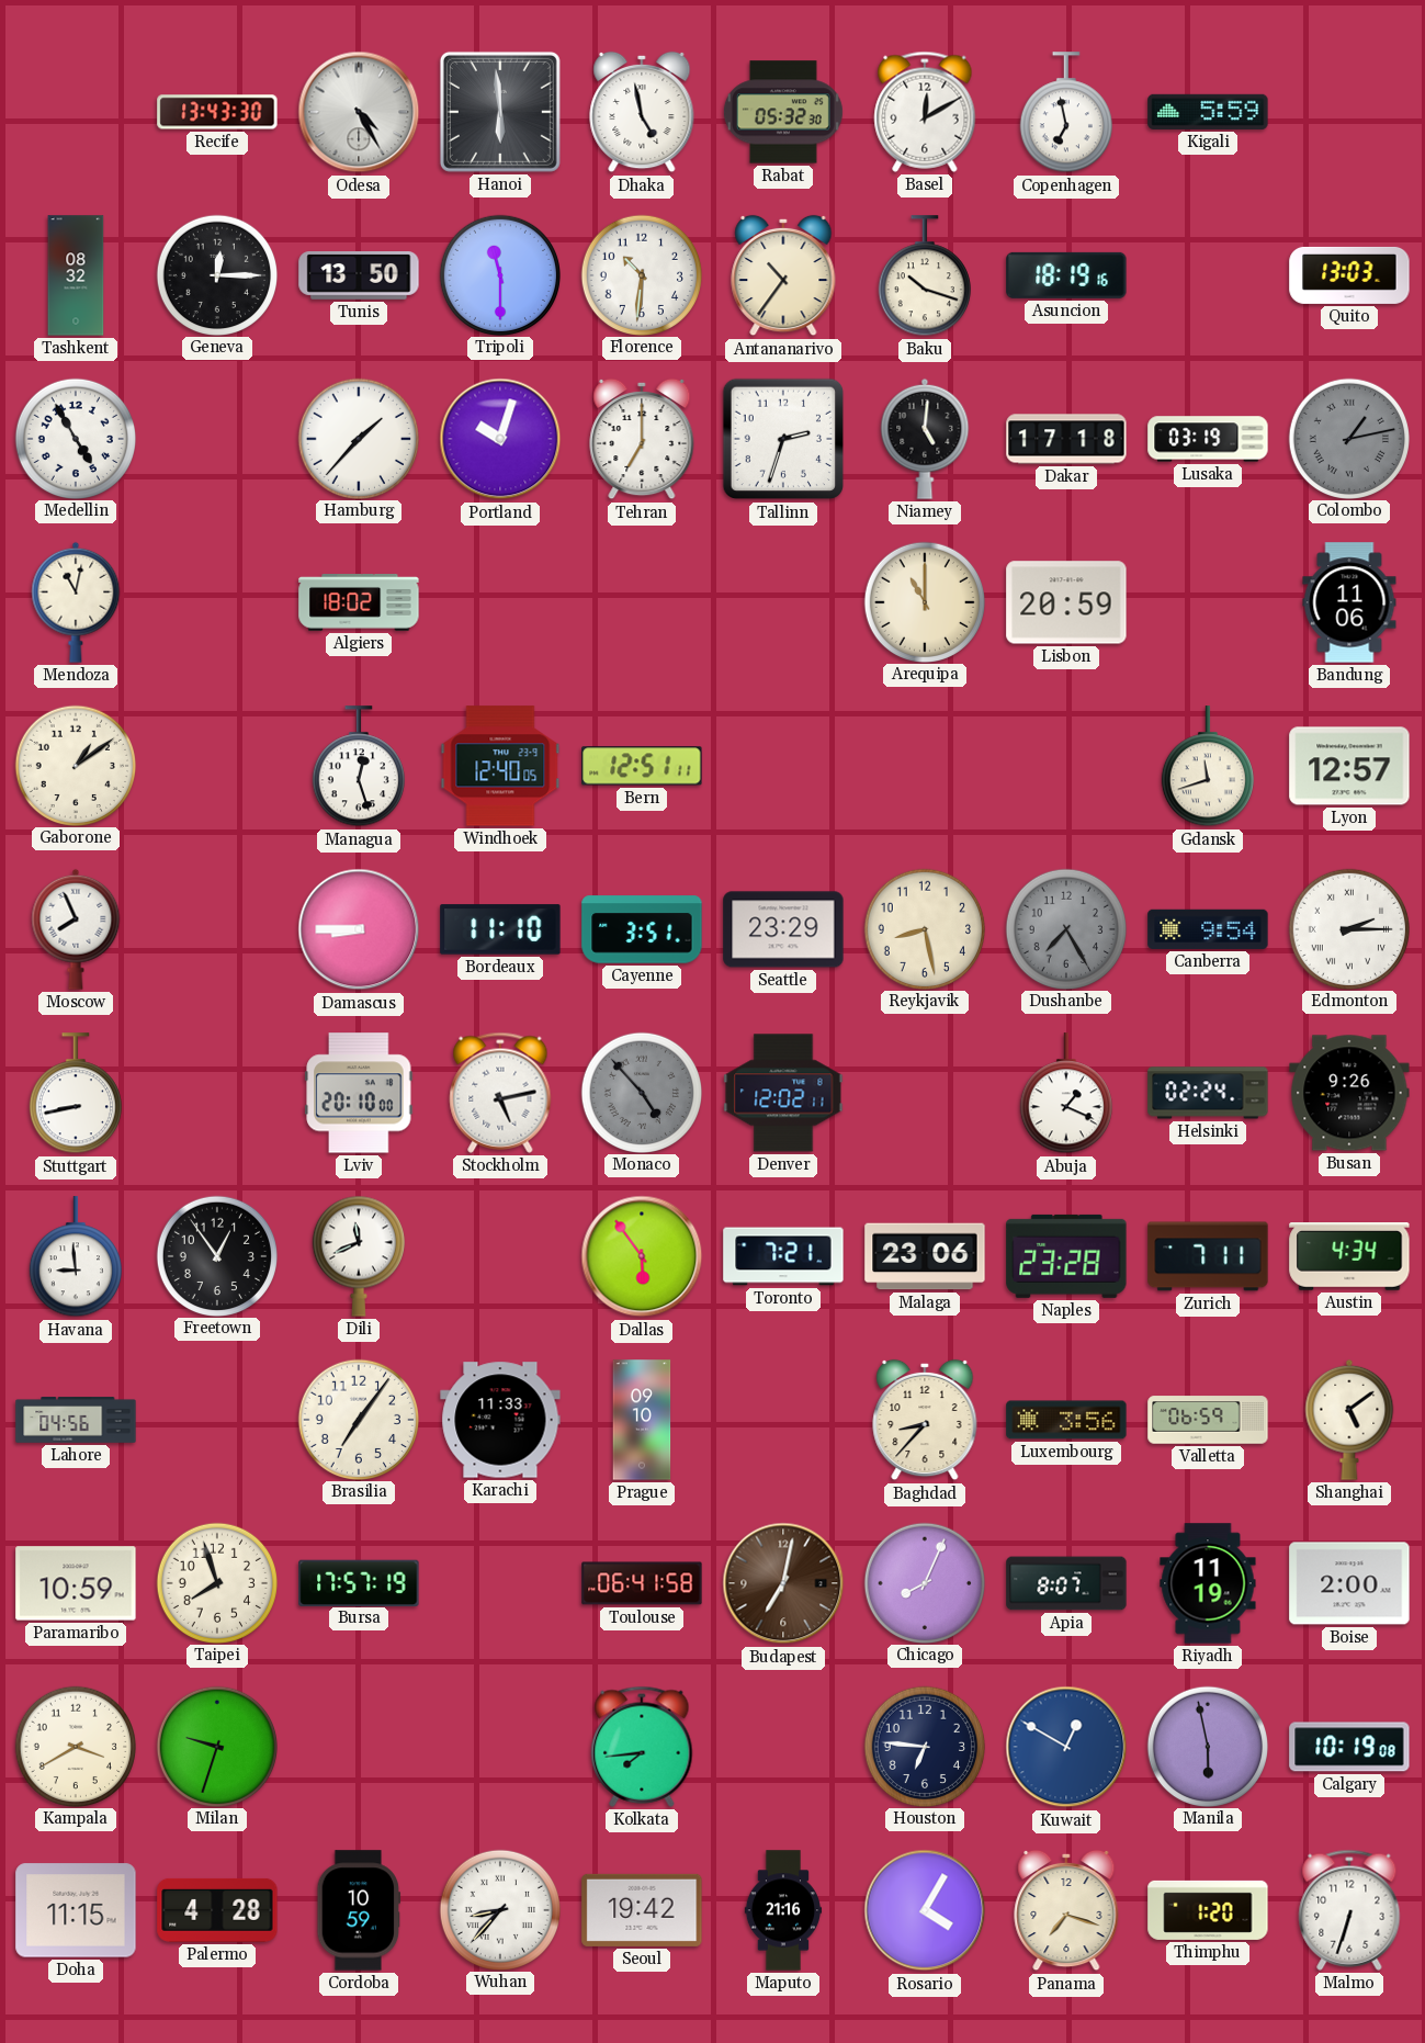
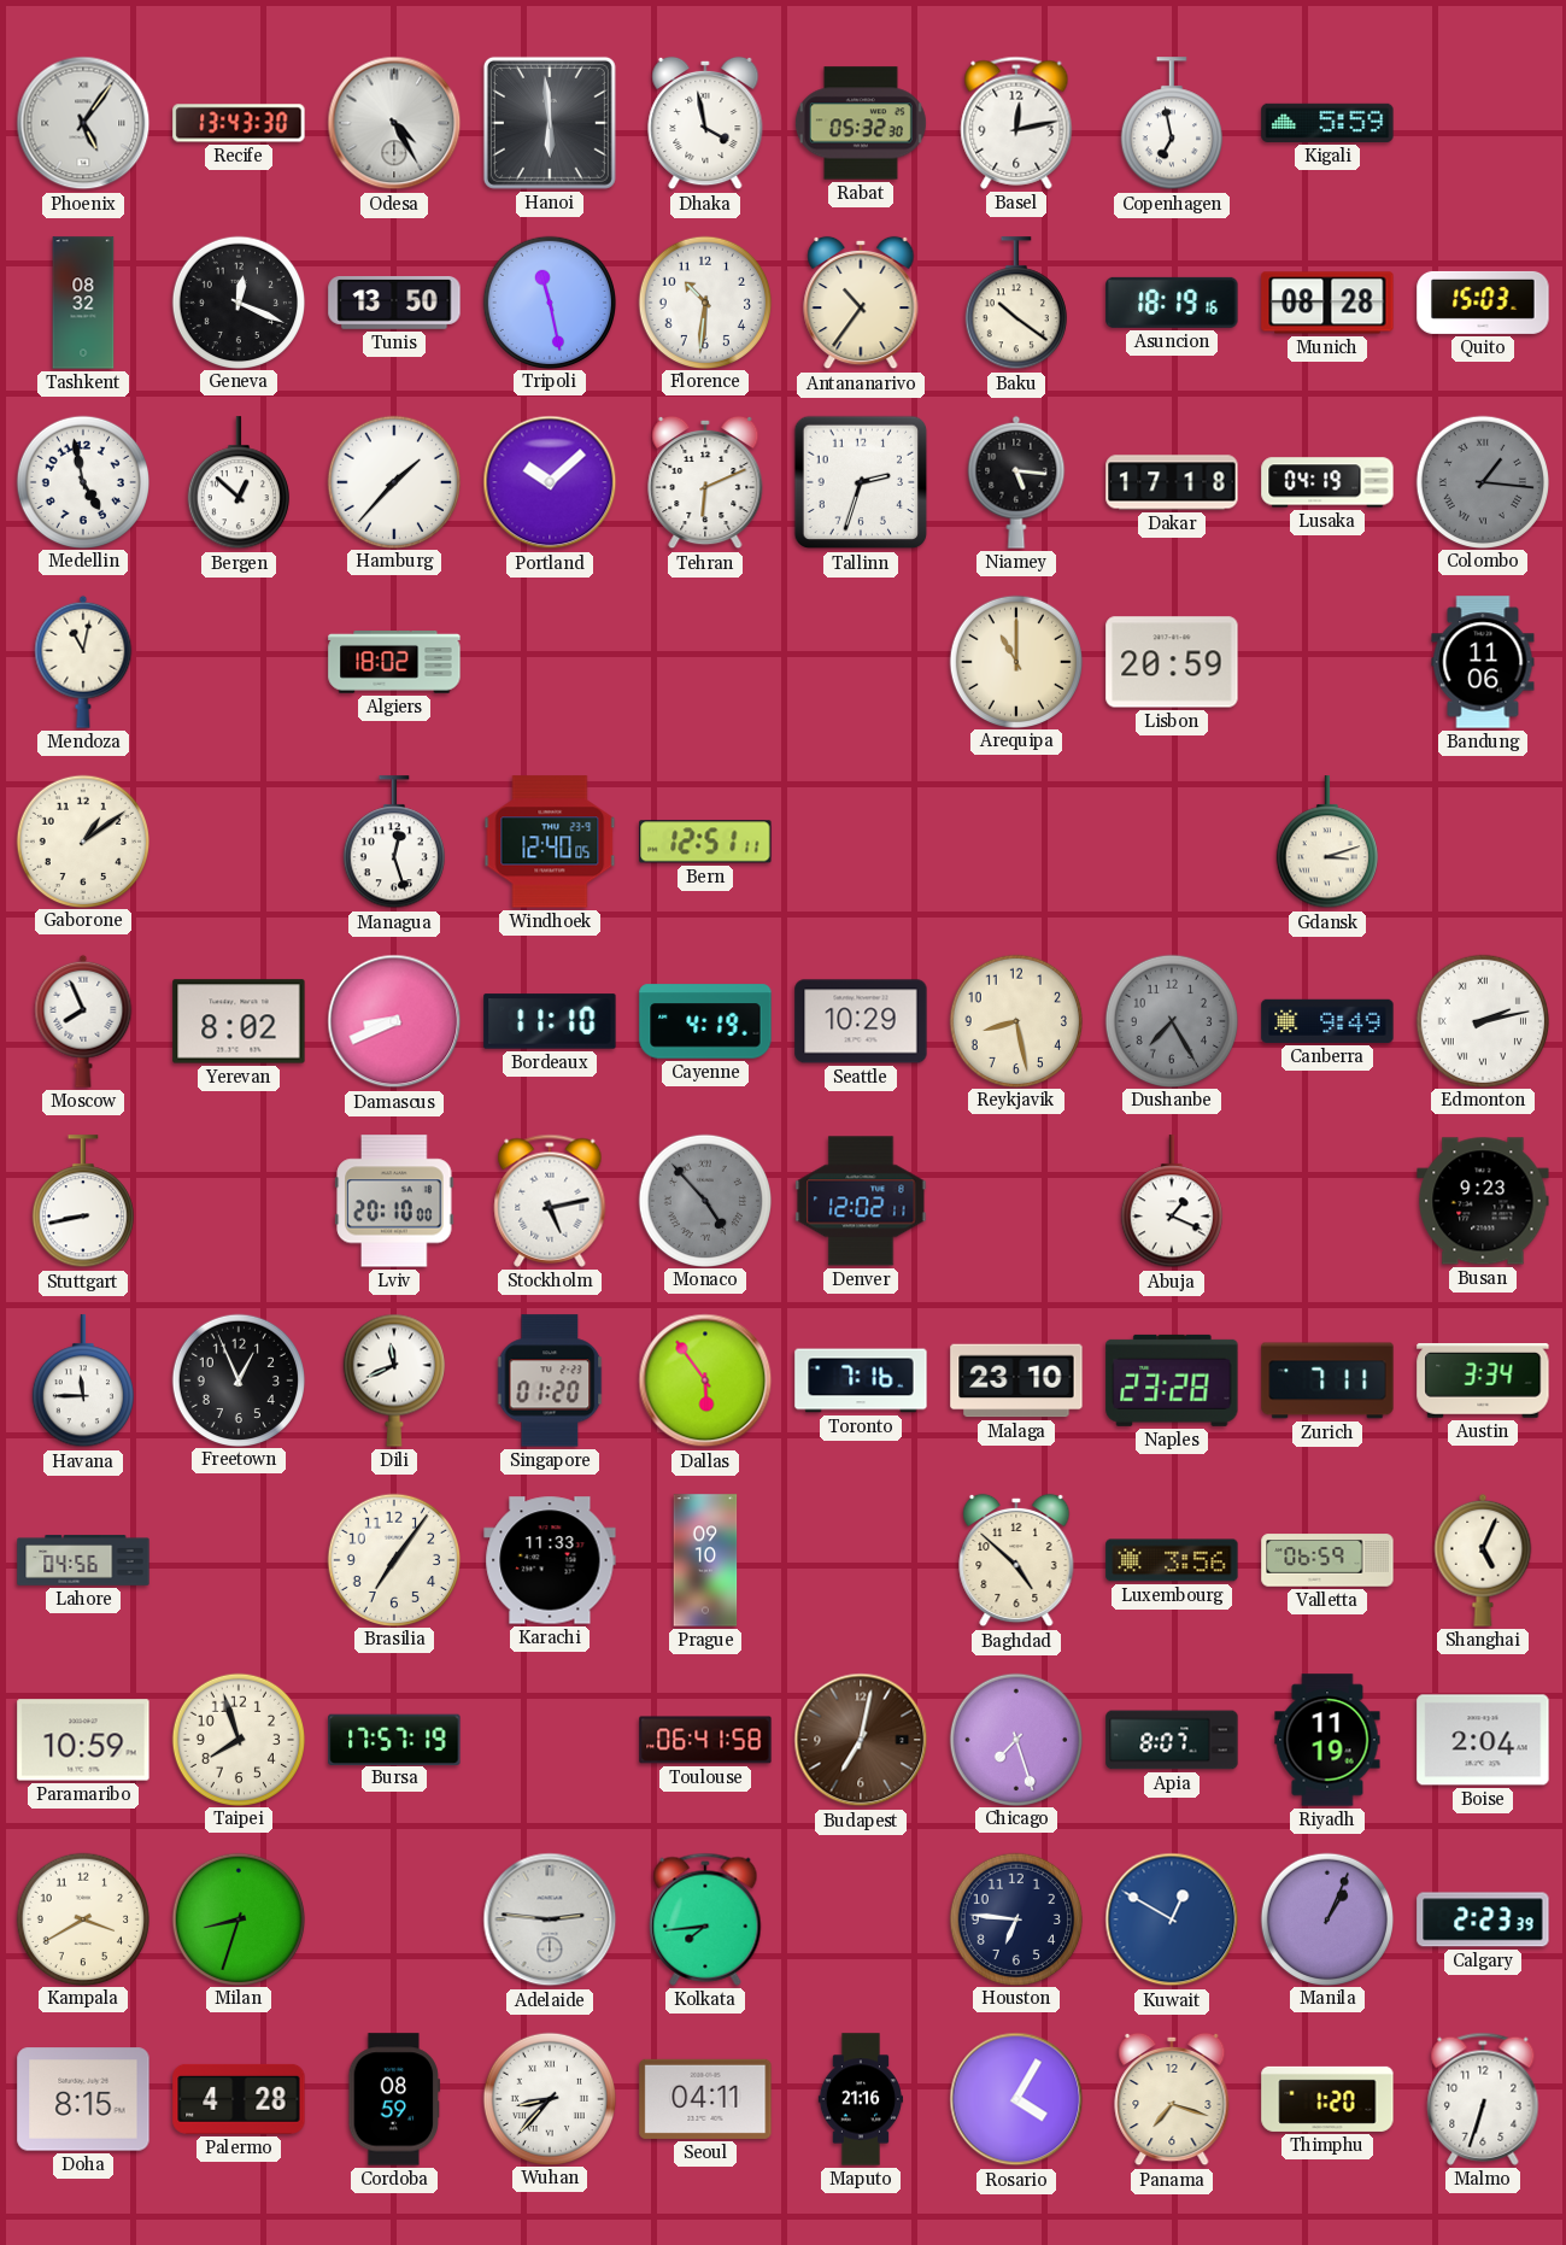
Phoenix: none -> 5:06 (83, 123)
Dhaka: 4:58 -> 3:58 (705, 123)
Basel: 12:10 -> 12:13 (1016, 123)
Geneva: 12:15 -> 12:19 (237, 301)
Tripoli: 11:30 -> 11:28 (549, 301)
Baku: 10:18 -> 10:21 (1016, 304)
Munich: none -> 08:28 (1327, 303)
Quito: 13:03 -> 15:03 (1483, 303)
Medellin: 4:55 -> 4:58 (82, 481)
Bergen: none -> 12:52 (239, 483)
Portland: 10:03 -> 10:08 (550, 482)
Tehran: 7:00 -> 6:11 (705, 482)
Niamey: 5:01 -> 5:16 (1016, 482)
Lusaka: 03:19 -> 04:19 (1327, 482)
Colombo: 1:13 -> 1:16 (1482, 481)
Gdansk: 11:42 -> 3:12 (1327, 843)
Lyon: 12:57 -> none (1349, 766)
Yerevan: none -> 8:02 (239, 1021)
Damascus: 8:45 -> 8:41 (394, 1021)
Cayenne: 3:51 -> 4:19 (705, 1021)
Seattle: 23:29 -> 10:29 (861, 1021)
Canberra: 9:54 -> 9:49 (1327, 1021)
Edmonton: 2:15 -> 2:13 (1482, 1020)
Helsinki: 02:24 -> none (1208, 1093)
Busan: 9:26 -> 9:23 (1483, 1201)
Havana: 8:59 -> 11:45 (83, 1382)
Freetown: 12:54 -> 12:56 (237, 1379)
Singapore: none -> 01:20 (550, 1381)
Toronto: 7:21 -> 7:16 (861, 1381)
Malaga: 23:06 -> 23:10 (1016, 1381)
Austin: 4:34 -> 3:34 (1483, 1382)
Baghdad: 8:37 -> 4:52 (1016, 1560)
Shanghai: 5:09 -> 5:04 (1483, 1560)
Chicago: 8:04 -> 7:27 (1015, 1739)
Boise: 2:00 -> 2:04 (1483, 1740)
Milan: 9:33 -> 8:33 (237, 1918)
Adelaide: none -> 2:46 (550, 1919)
Manila: 5:58 -> 1:04 (1326, 1918)
Calgary: 10:19 -> 2:23 (1483, 1919)
Doha: 11:15 -> 8:15 (83, 2099)
Cordoba: 10:59 -> 08:59 (394, 2099)
Seoul: 19:42 -> 04:11 (705, 2099)
